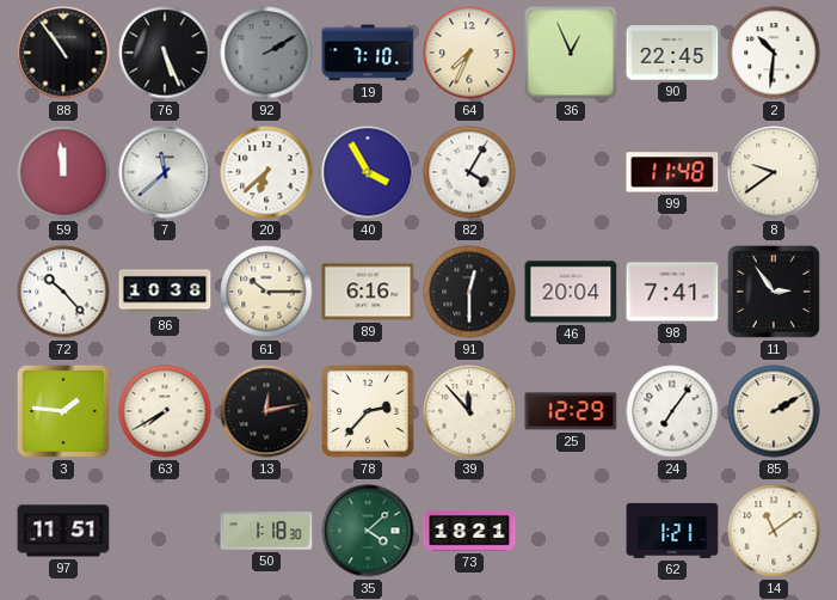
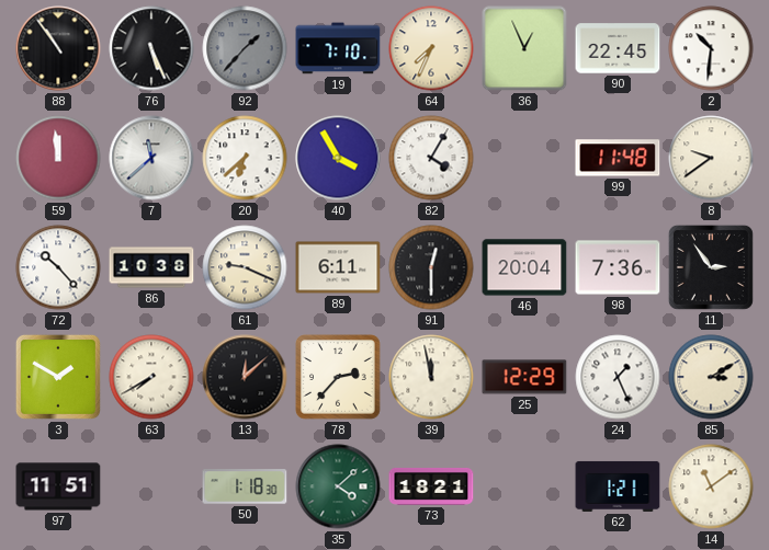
92: 2:10 -> 1:37 (245, 48)
61: 10:15 -> 9:19 (245, 267)
89: 6:16 -> 6:11 (338, 267)
98: 7:41 -> 7:36 (618, 267)
3: 1:46 -> 1:50 (58, 377)
13: 12:13 -> 12:08 (245, 377)
39: 11:53 -> 11:58 (431, 377)
24: 7:06 -> 1:26 (618, 377)
85: 2:10 -> 3:10 (711, 377)
